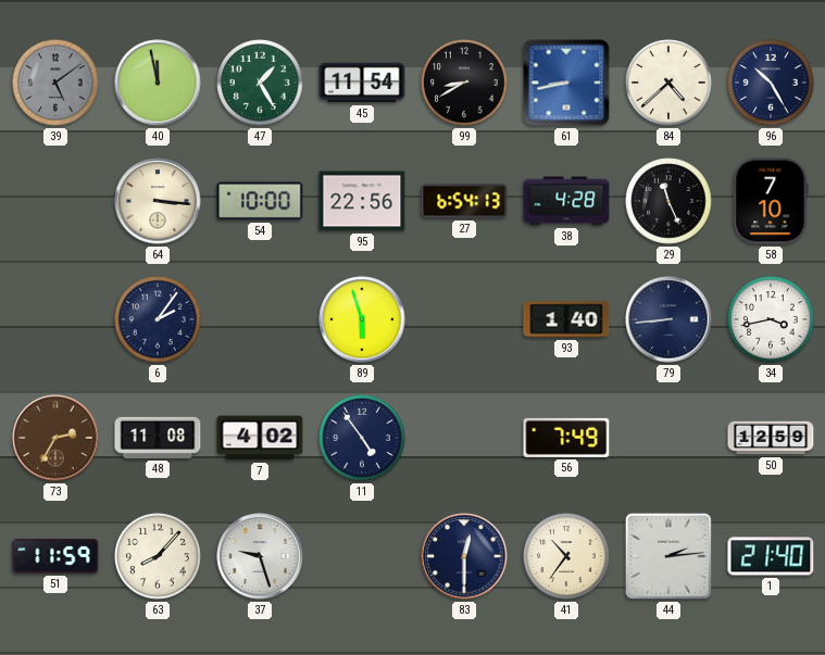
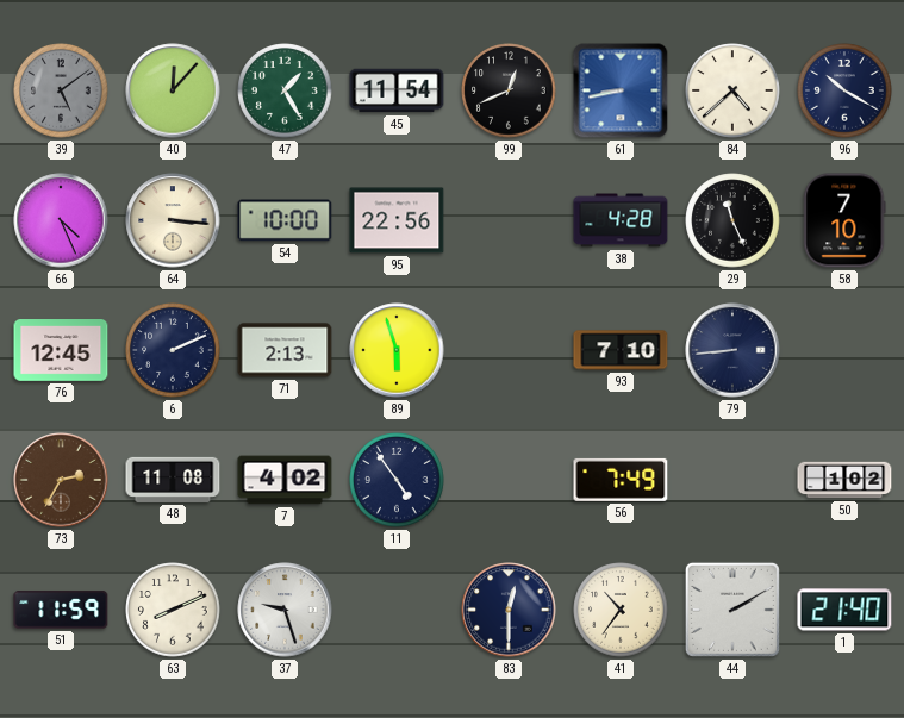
40: 11:58 -> 12:07 (173, 90)
99: 8:40 -> 12:41 (509, 90)
96: 10:25 -> 10:20 (844, 90)
66: none -> 4:26 (61, 220)
27: 6:54 -> none (464, 201)
76: none -> 12:45 (61, 351)
6: 2:06 -> 2:11 (173, 350)
71: none -> 2:13 (285, 350)
93: 1:40 -> 7:10 (621, 350)
34: 3:43 -> none (771, 319)
50: 12:59 -> 1:02 (844, 480)
63: 8:07 -> 8:11 (173, 610)
44: 2:14 -> 2:10 (732, 610)
